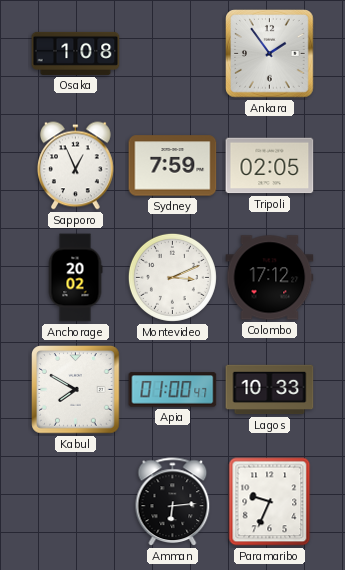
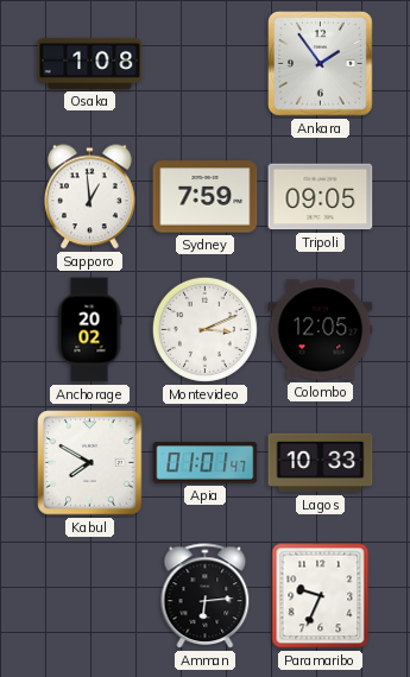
Sapporo: 12:56 -> 12:59 (90, 197)
Tripoli: 02:05 -> 09:05 (321, 197)
Colombo: 17:12 -> 12:05 (321, 330)
Apia: 01:00 -> 01:01 (206, 463)
